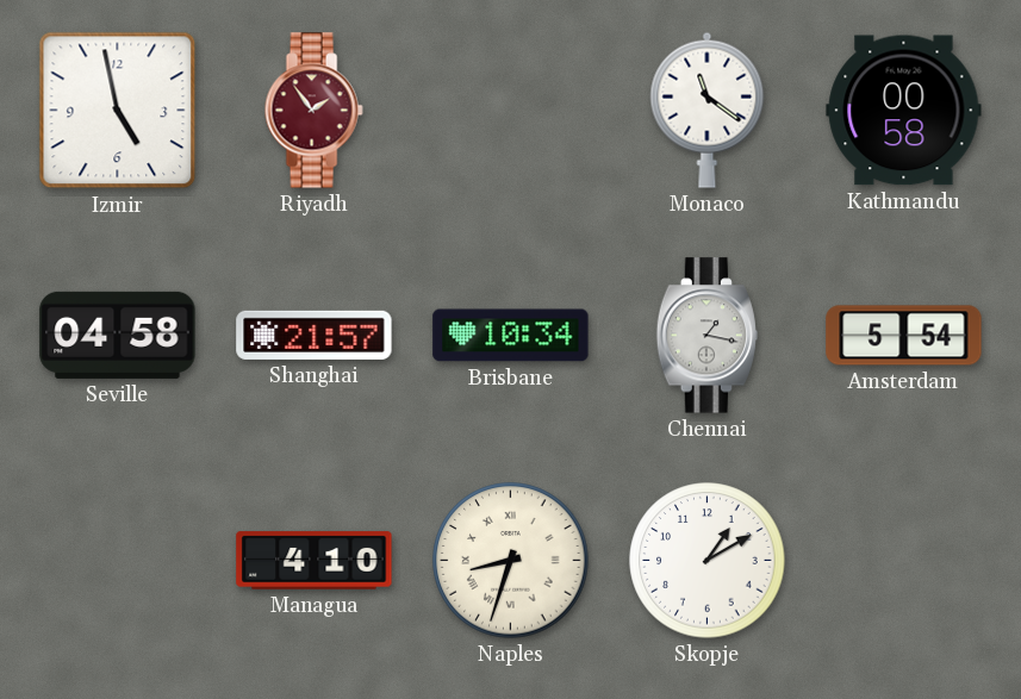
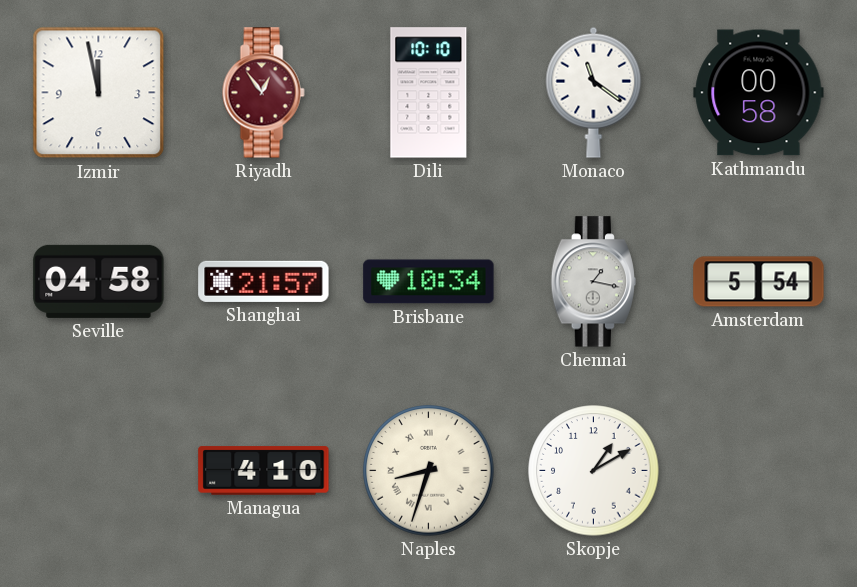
Izmir: 4:58 -> 11:58 (99, 93)
Riyadh: 1:54 -> 12:54 (263, 93)
Dili: none -> 10:10 (429, 93)
